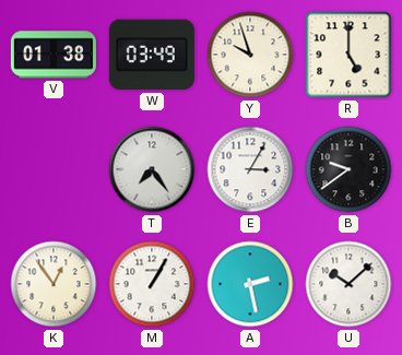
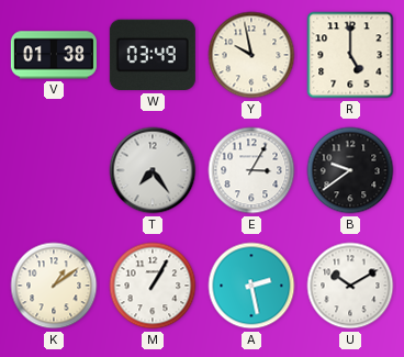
Y: 9:57 -> 9:58 (251, 55)
K: 12:54 -> 1:09 (54, 286)
U: 10:08 -> 10:10 (350, 286)
